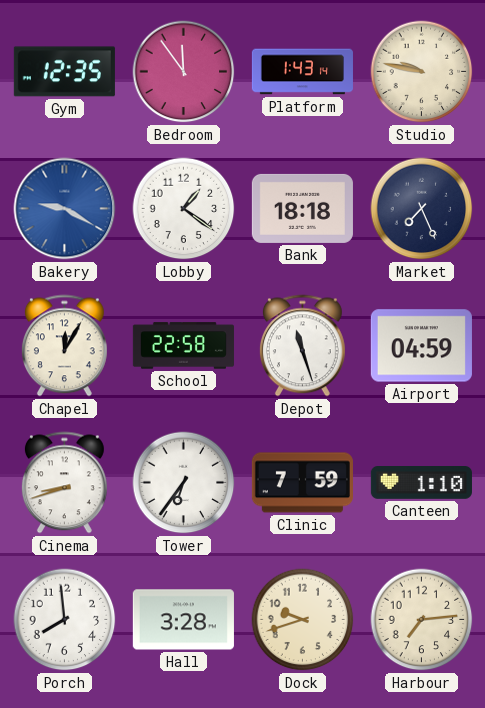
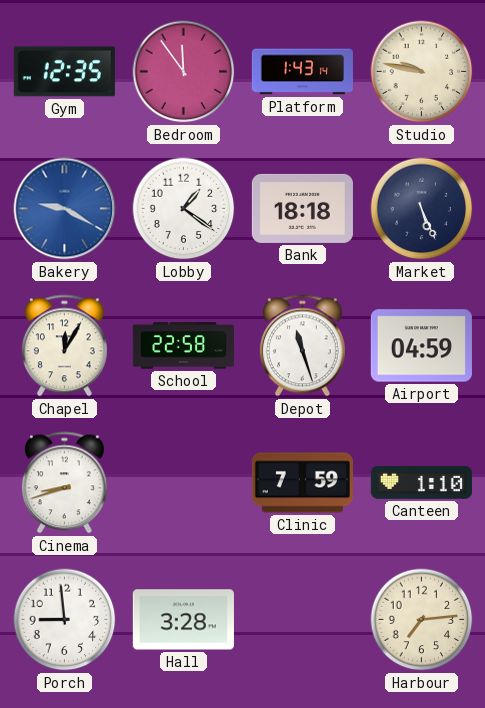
Market: 7:26 -> 5:26 (422, 209)
Tower: 6:36 -> none (184, 483)
Porch: 7:59 -> 8:59 (65, 620)
Dock: 9:42 -> none (303, 620)
